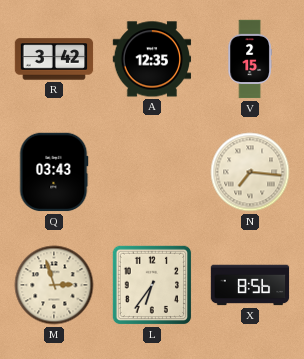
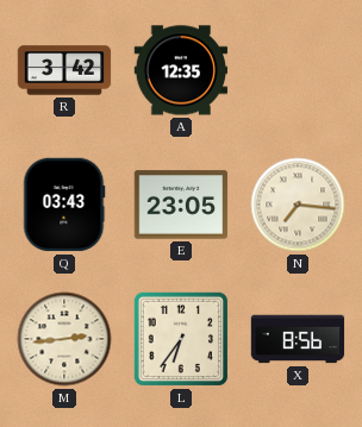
V: 2:15 -> none (250, 59)
E: none -> 23:05 (181, 205)
M: 2:57 -> 2:44 (64, 339)
